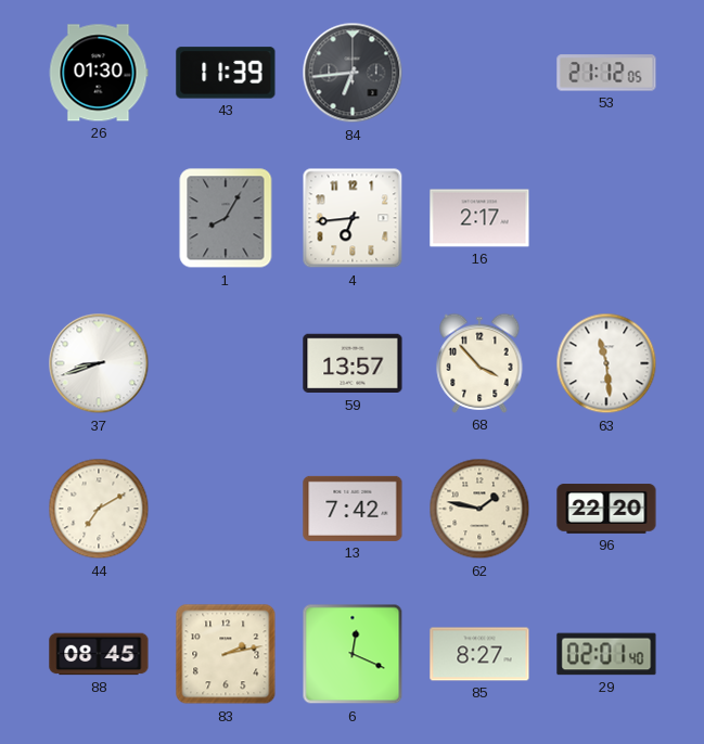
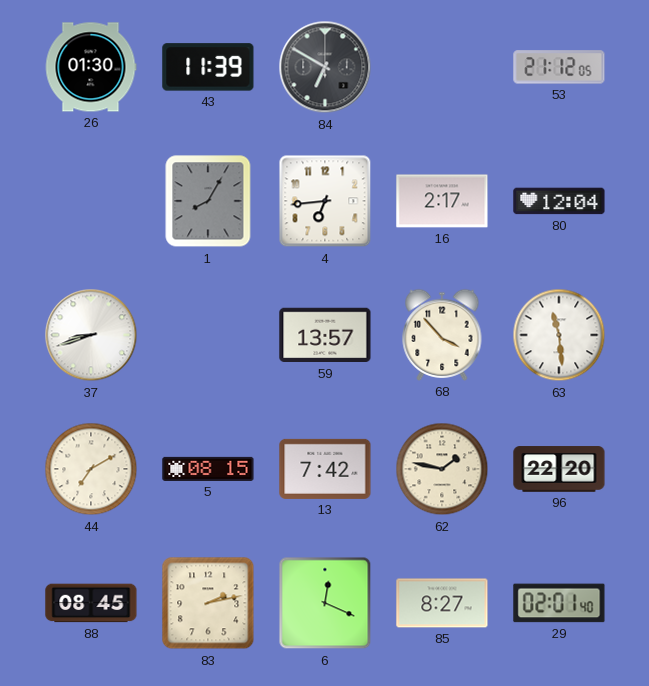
84: 6:44 -> 6:50 (325, 67)
80: none -> 12:04 (559, 201)
5: none -> 08:15 (208, 469)
